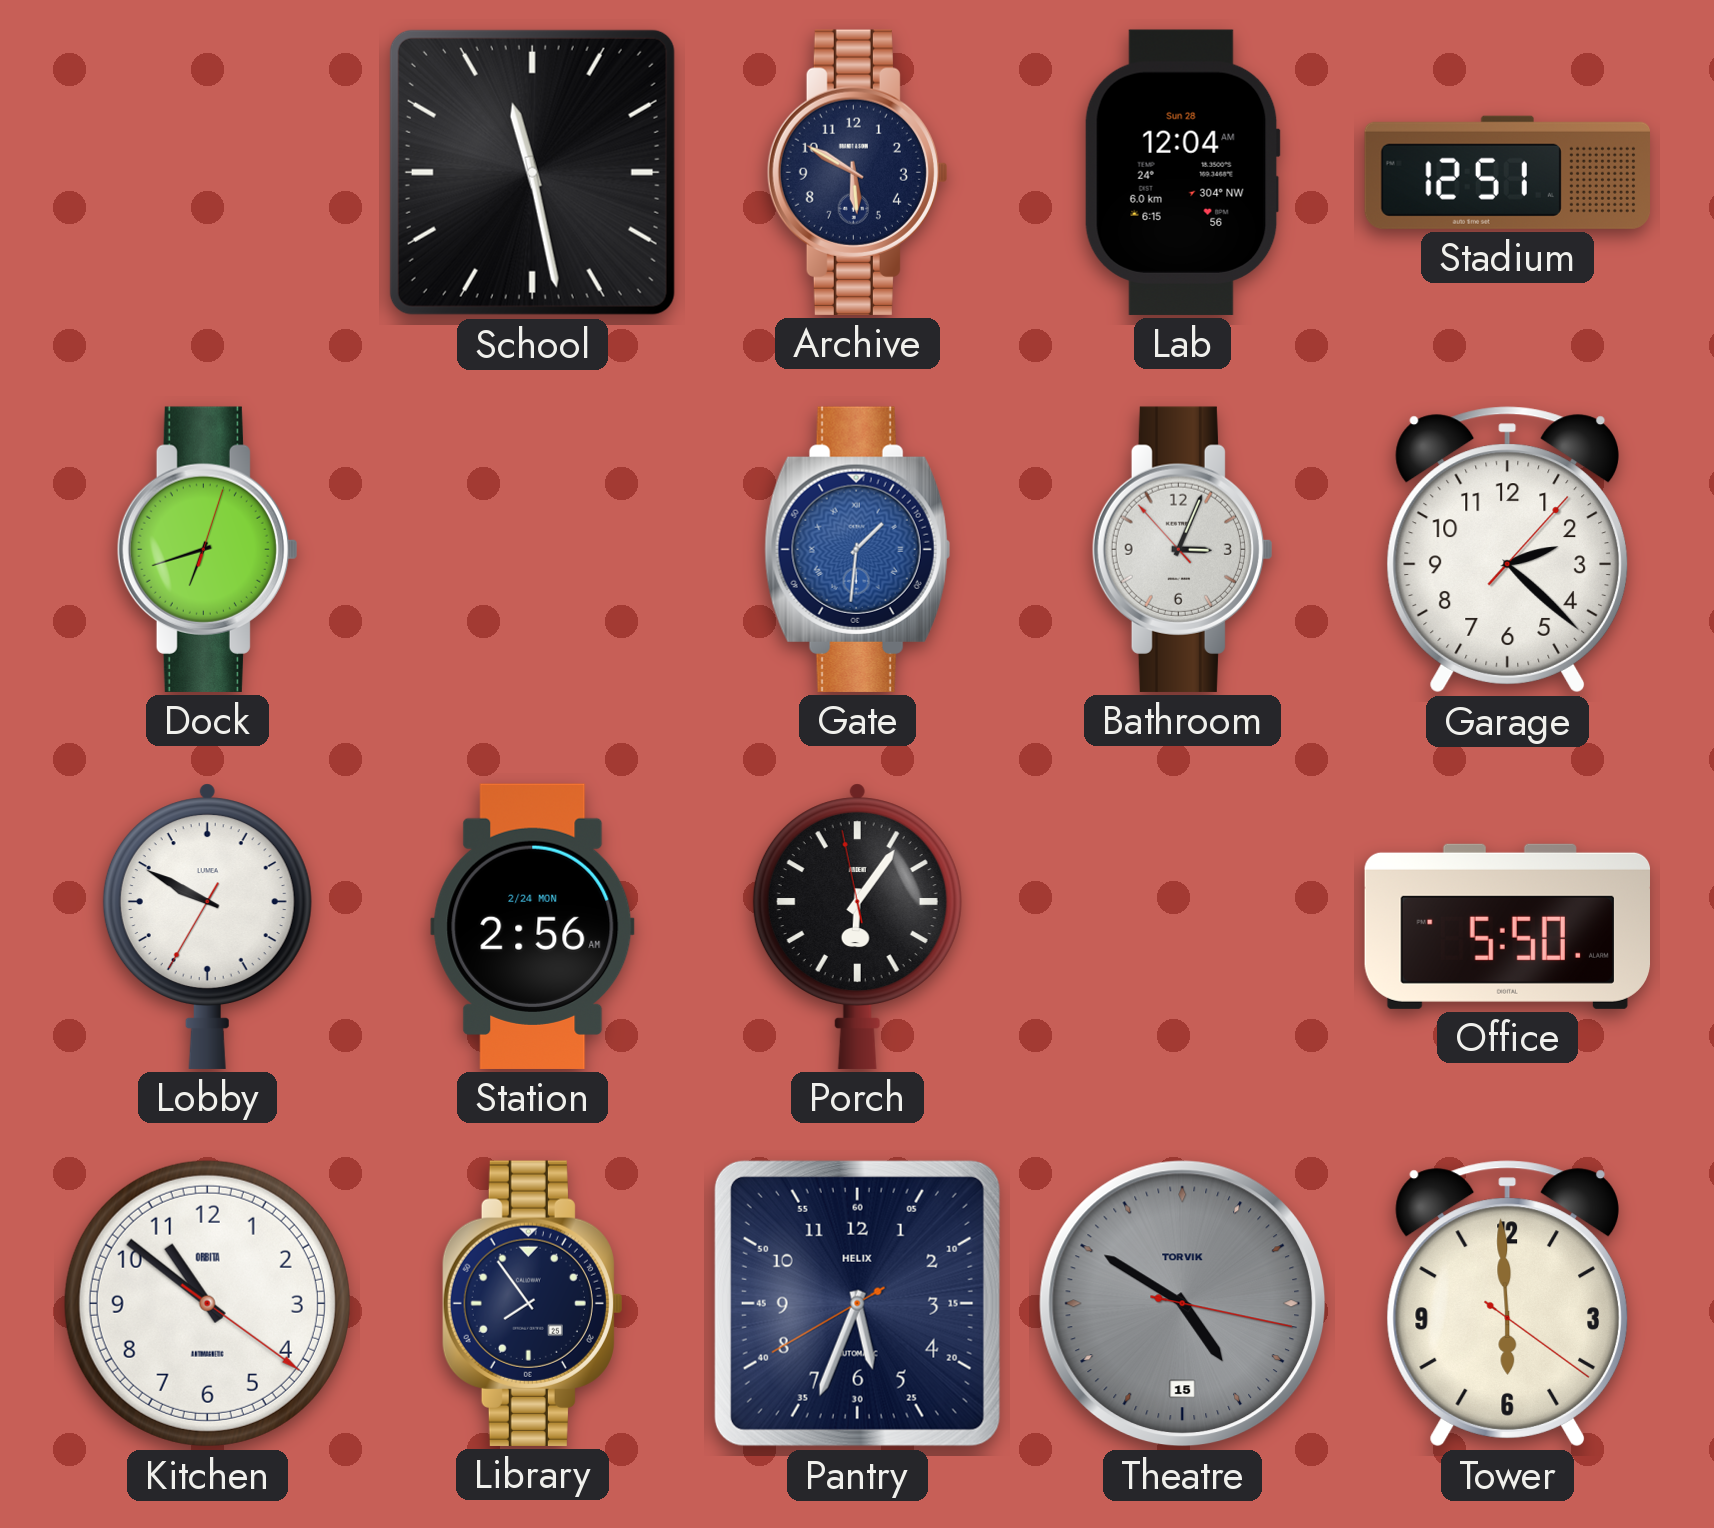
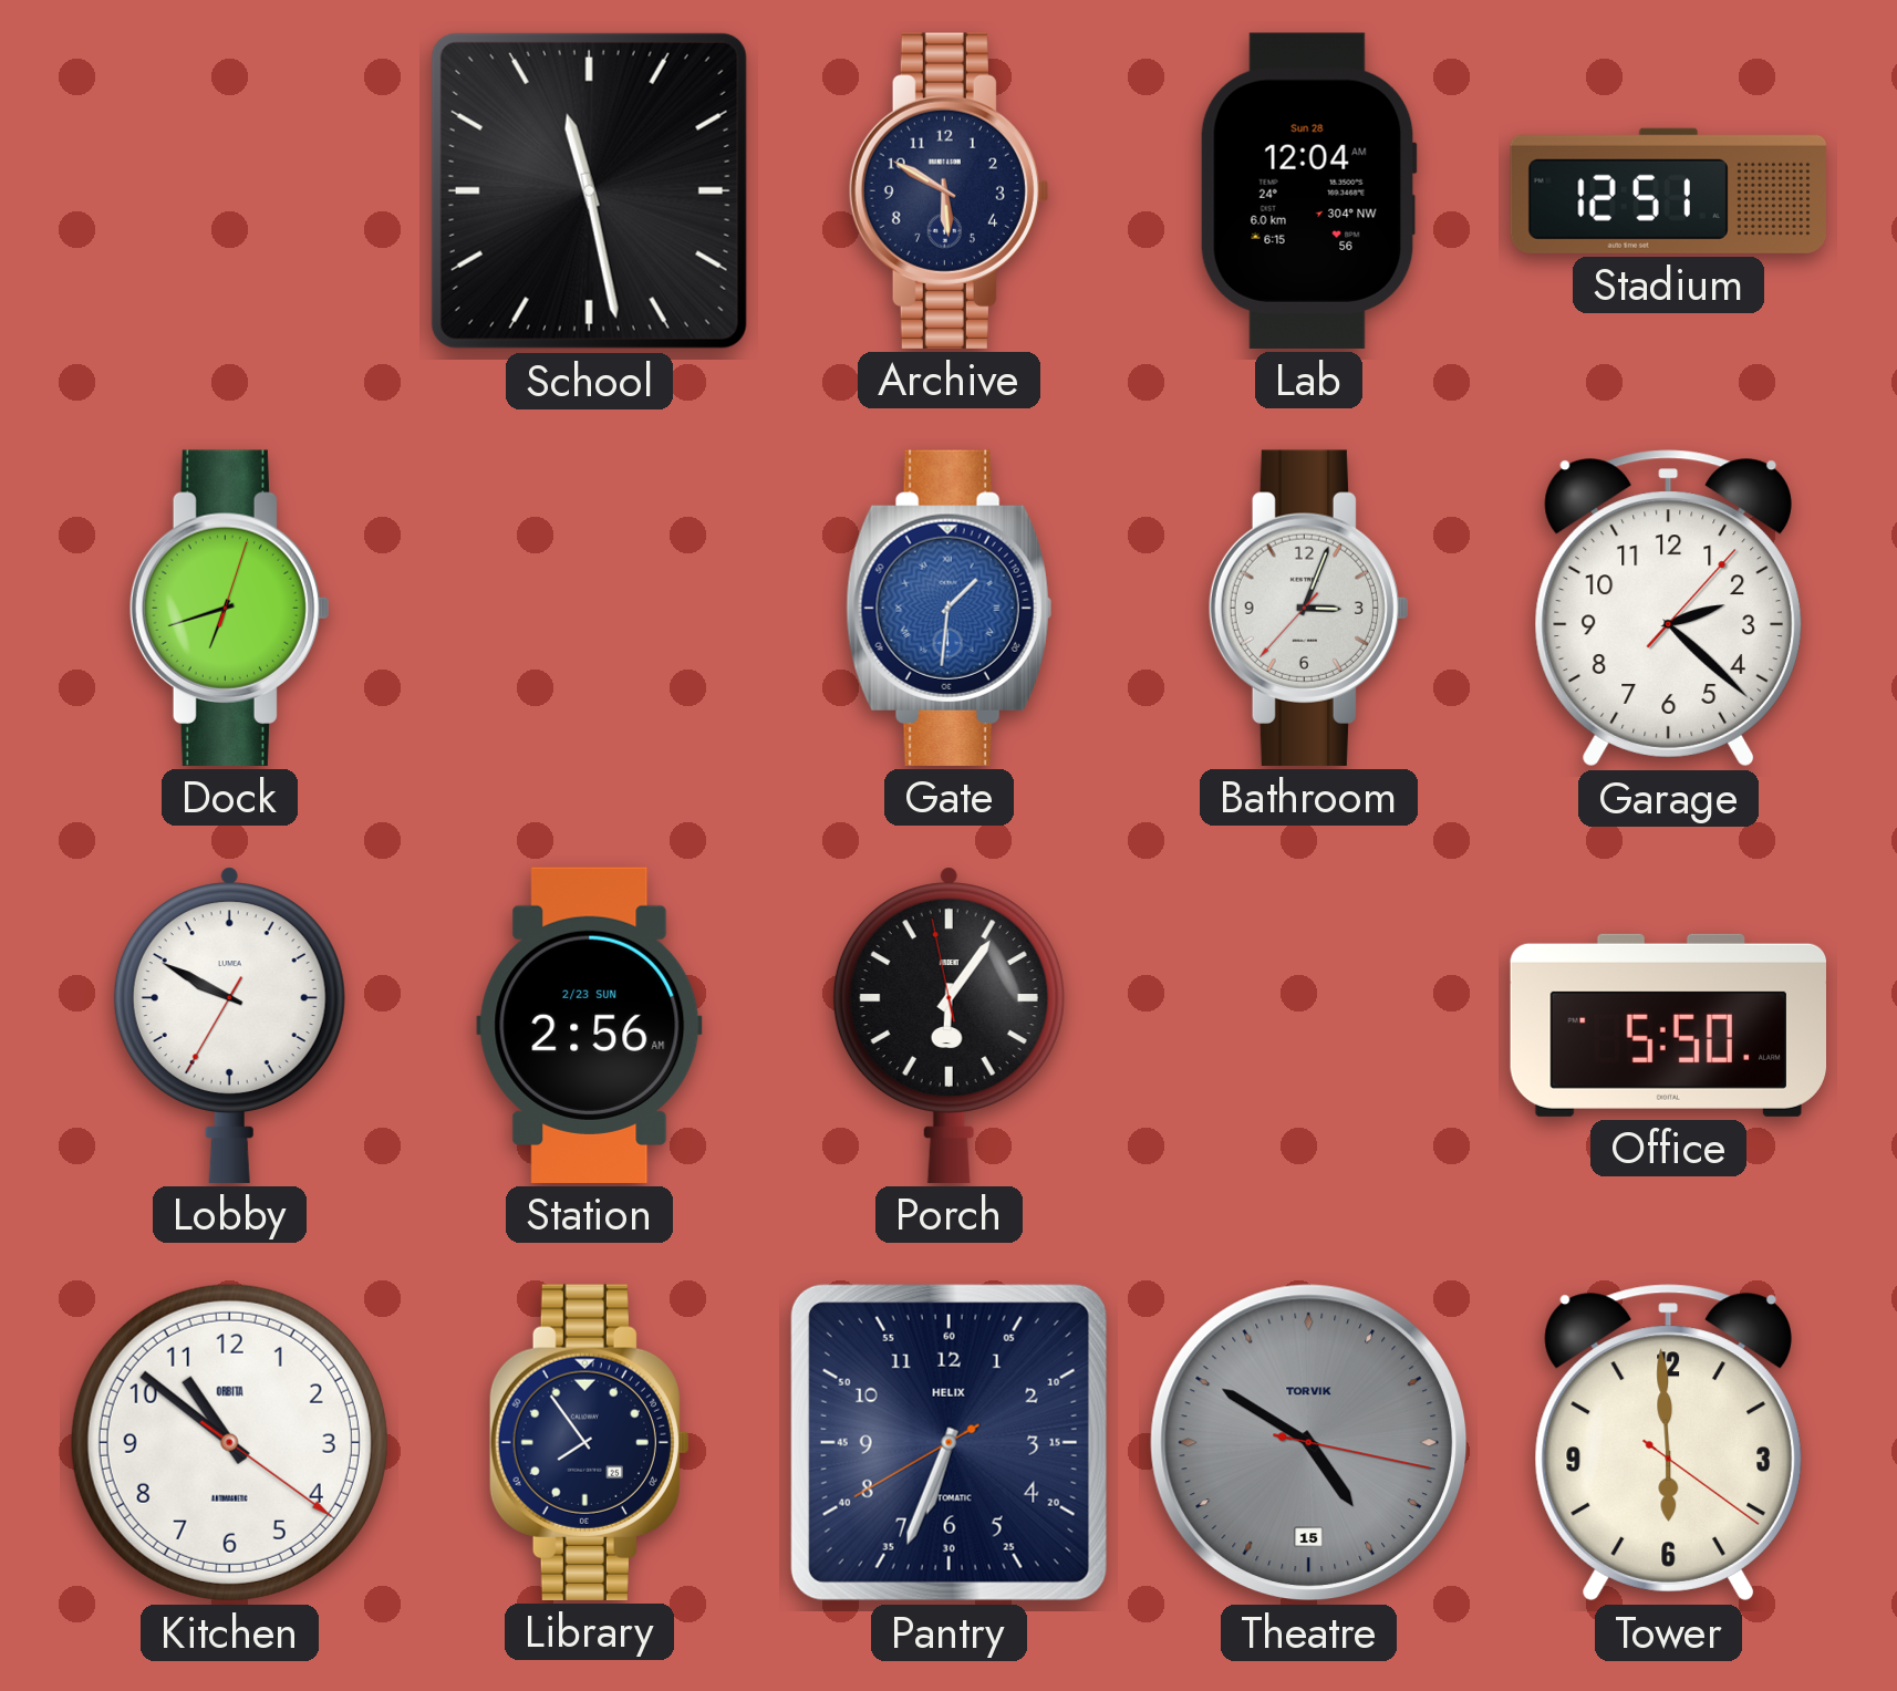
Bathroom: 3:03:53 -> 3:03:37 (1308, 608)
Station date: 2/24 MON -> 2/23 SUN (590, 1025)
Pantry: 5:33 -> 6:33 (948, 1442)
